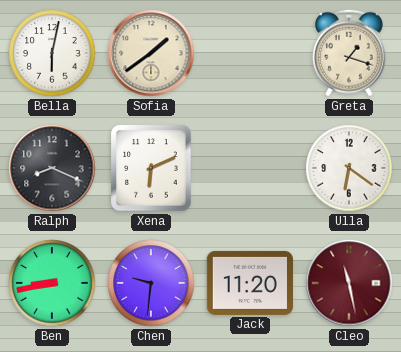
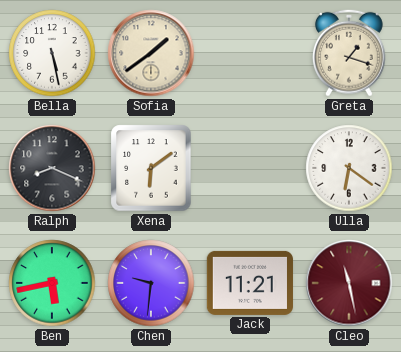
Bella: 6:02 -> 5:28 (52, 53)
Xena: 6:11 -> 6:09 (151, 168)
Ben: 8:43 -> 5:43 (52, 283)
Jack: 11:20 -> 11:21 (250, 283)
